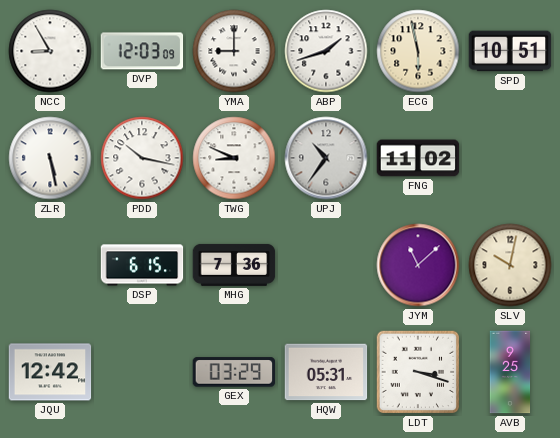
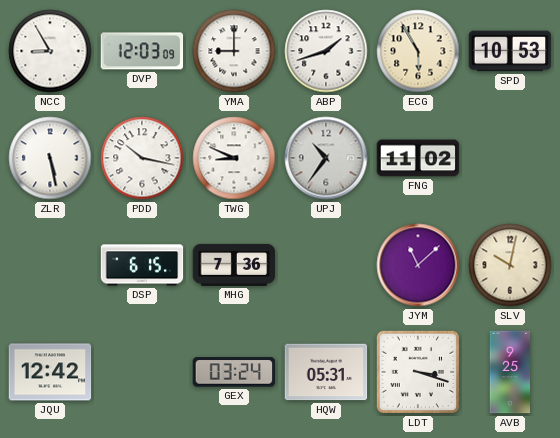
ECG: 5:58 -> 5:55 (418, 51)
SPD: 10:51 -> 10:53 (510, 51)
GEX: 03:29 -> 03:24 (234, 372)
